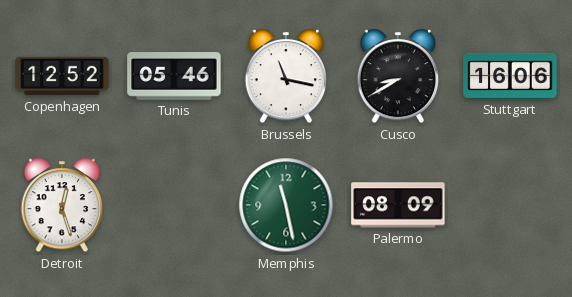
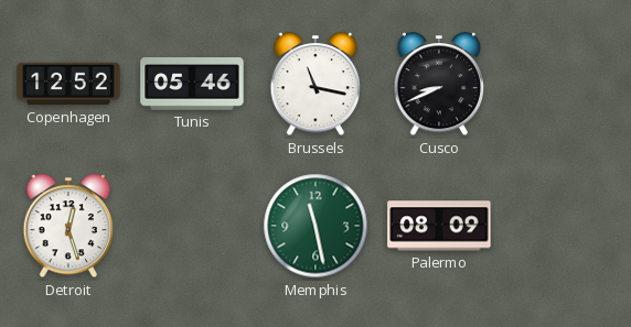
Cusco: 8:40 -> 8:41 (439, 85)
Stuttgart: 16:06 -> none (510, 76)
